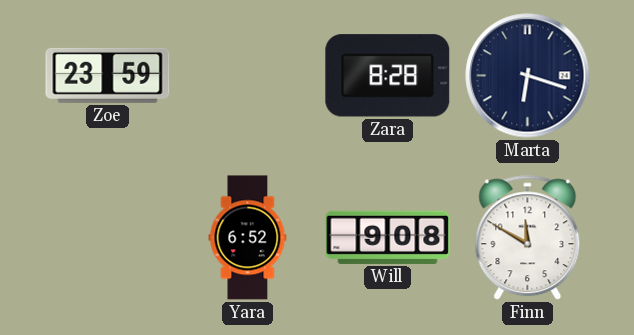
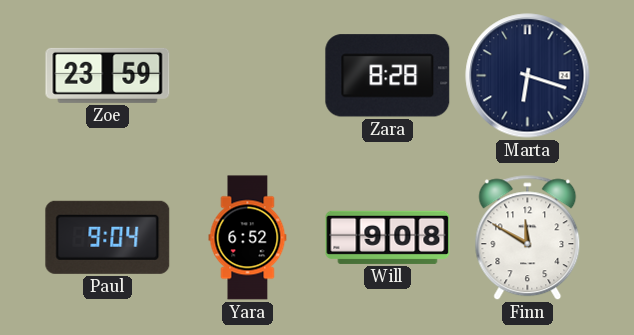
Paul: none -> 9:04 (108, 237)
